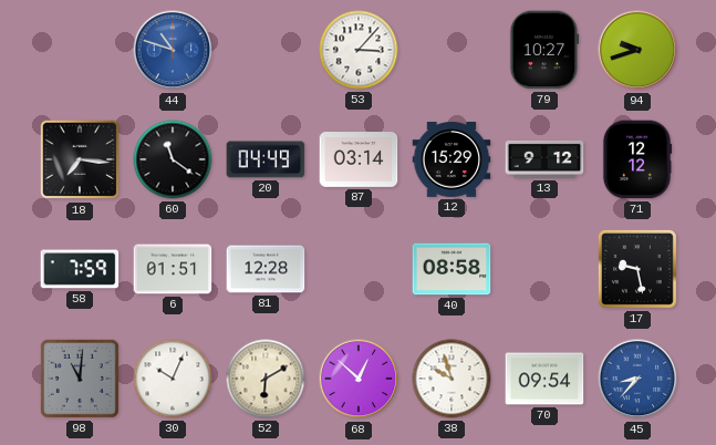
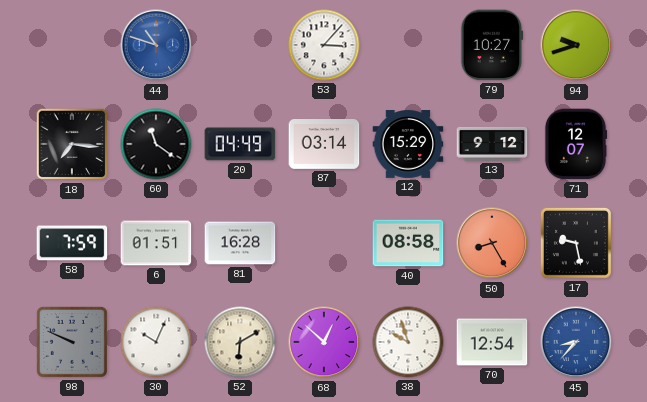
71: 12:12 -> 12:07 (576, 144)
81: 12:28 -> 16:28 (240, 243)
50: none -> 8:25 (492, 243)
98: 11:01 -> 9:49 (72, 342)
70: 09:54 -> 12:54 (492, 342)
